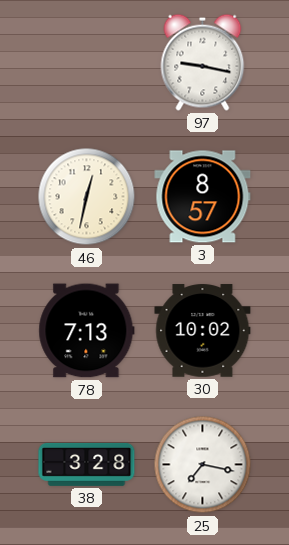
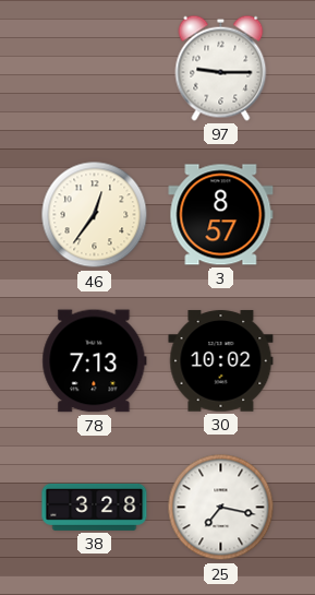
97: 9:17 -> 9:15 (221, 68)
46: 12:32 -> 12:36 (95, 215)
